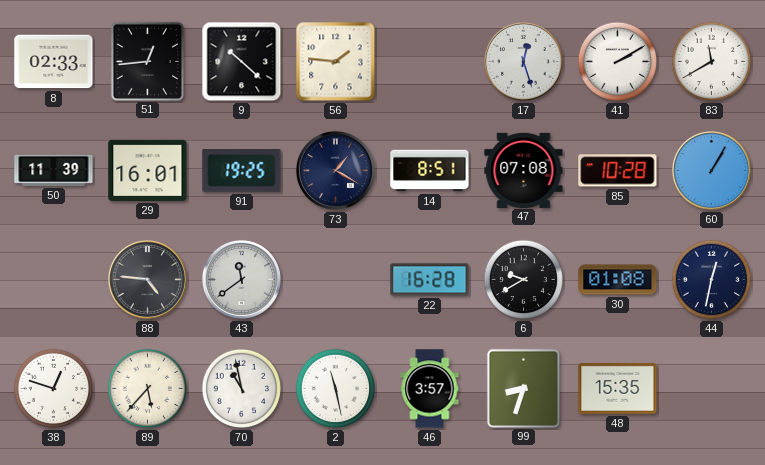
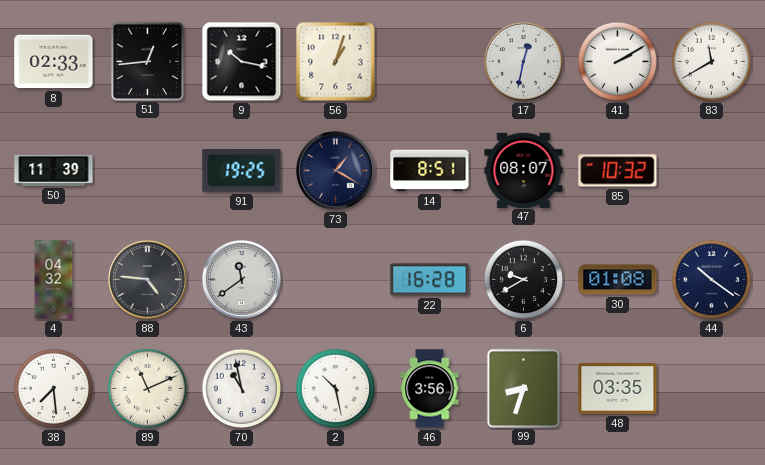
9: 10:22 -> 10:17 (242, 62)
56: 1:46 -> 1:03 (336, 62)
17: 12:27 -> 12:32 (523, 61)
29: 16:01 -> none (148, 170)
47: 07:08 -> 08:07 (524, 170)
85: 10:28 -> 10:32 (618, 171)
60: 1:05 -> none (711, 170)
4: none -> 04:32 (54, 280)
44: 12:32 -> 10:21 (712, 280)
38: 12:48 -> 7:29 (54, 389)
89: 5:37 -> 11:11 (148, 389)
2: 11:28 -> 10:28 (336, 389)
46: 3:57 -> 3:56 (430, 389)
48: 15:35 -> 03:35 (618, 388)
